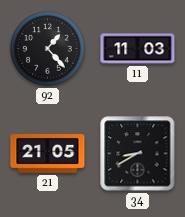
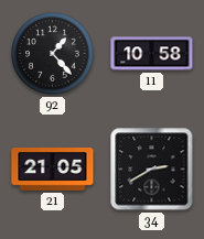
11: 11:03 -> 10:58 (152, 54)
34: 8:40 -> 2:40 (152, 170)
